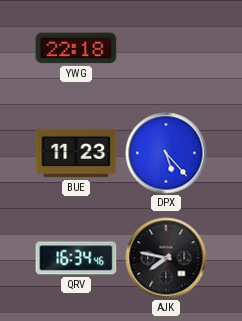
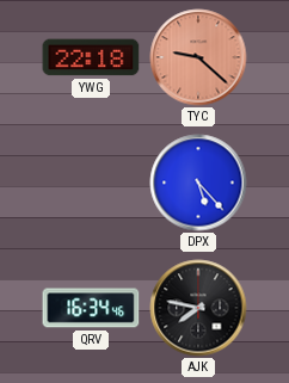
TYC: none -> 9:22 (198, 57)
BUE: 11:23 -> none (76, 153)
